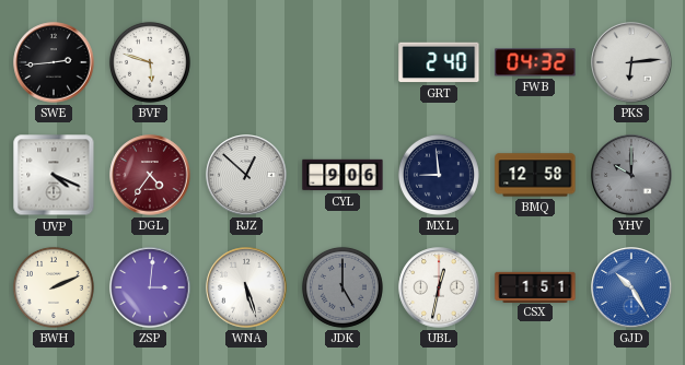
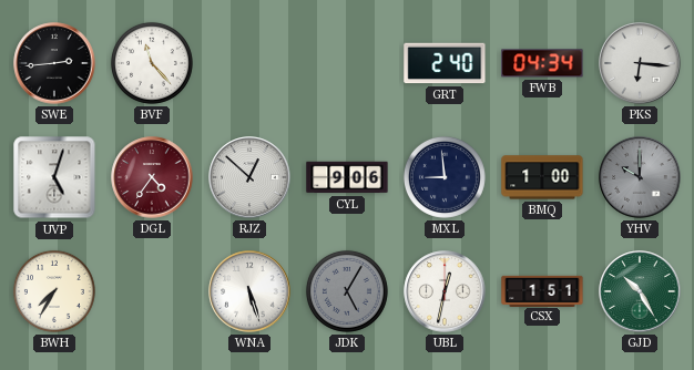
BVF: 5:48 -> 11:23 (152, 63)
FWB: 04:32 -> 04:34 (542, 63)
PKS: 6:14 -> 6:16 (640, 63)
UVP: 4:19 -> 5:03 (54, 177)
BMQ: 12:58 -> 1:00 (542, 177)
BWH: 2:11 -> 7:35 (54, 291)
ZSP: 3:01 -> none (150, 287)
JDK: 5:00 -> 5:05 (347, 291)
GJD dial: blue -> green (640, 291)
